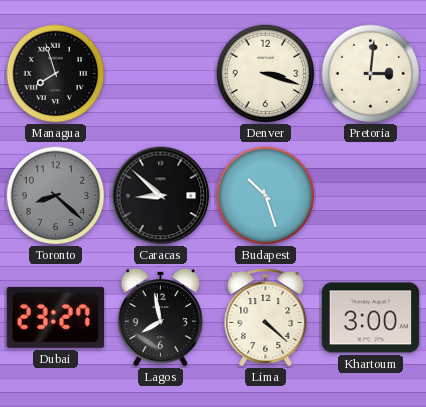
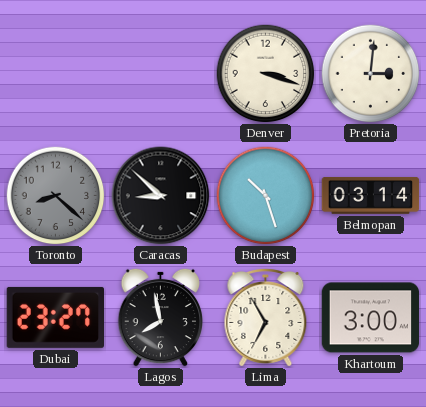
Managua: 7:57 -> none (56, 74)
Belmopan: none -> 03:14 (371, 196)
Lima: 4:22 -> 6:55 (266, 318)
